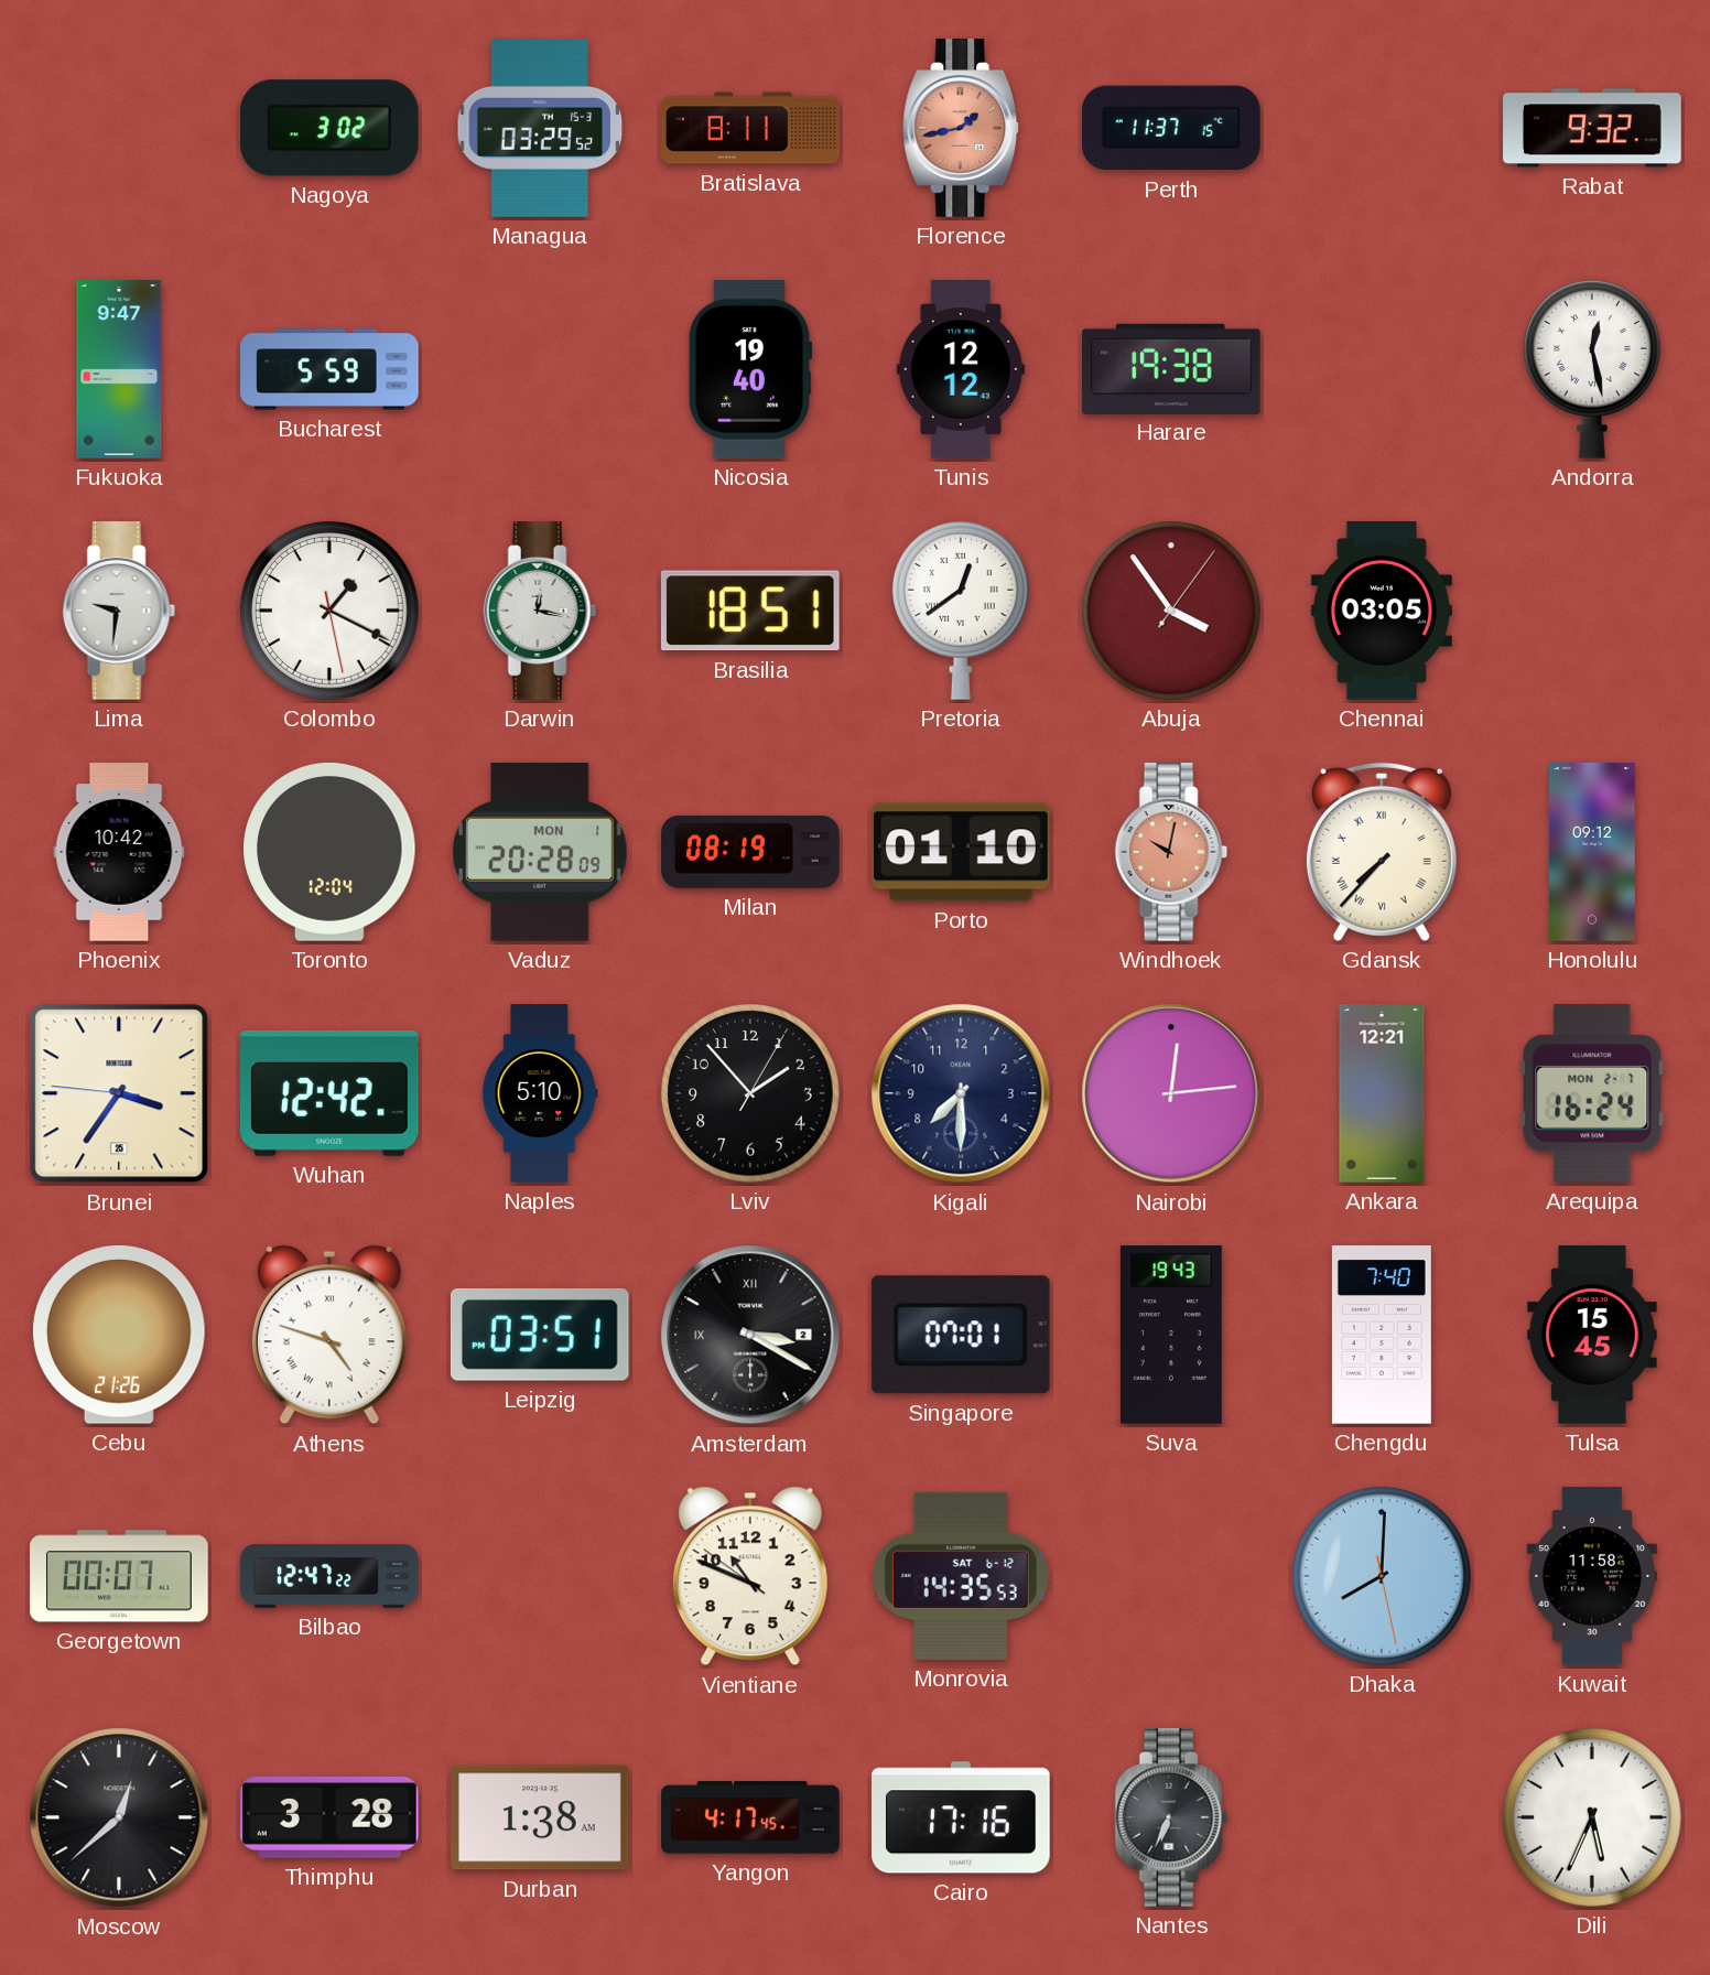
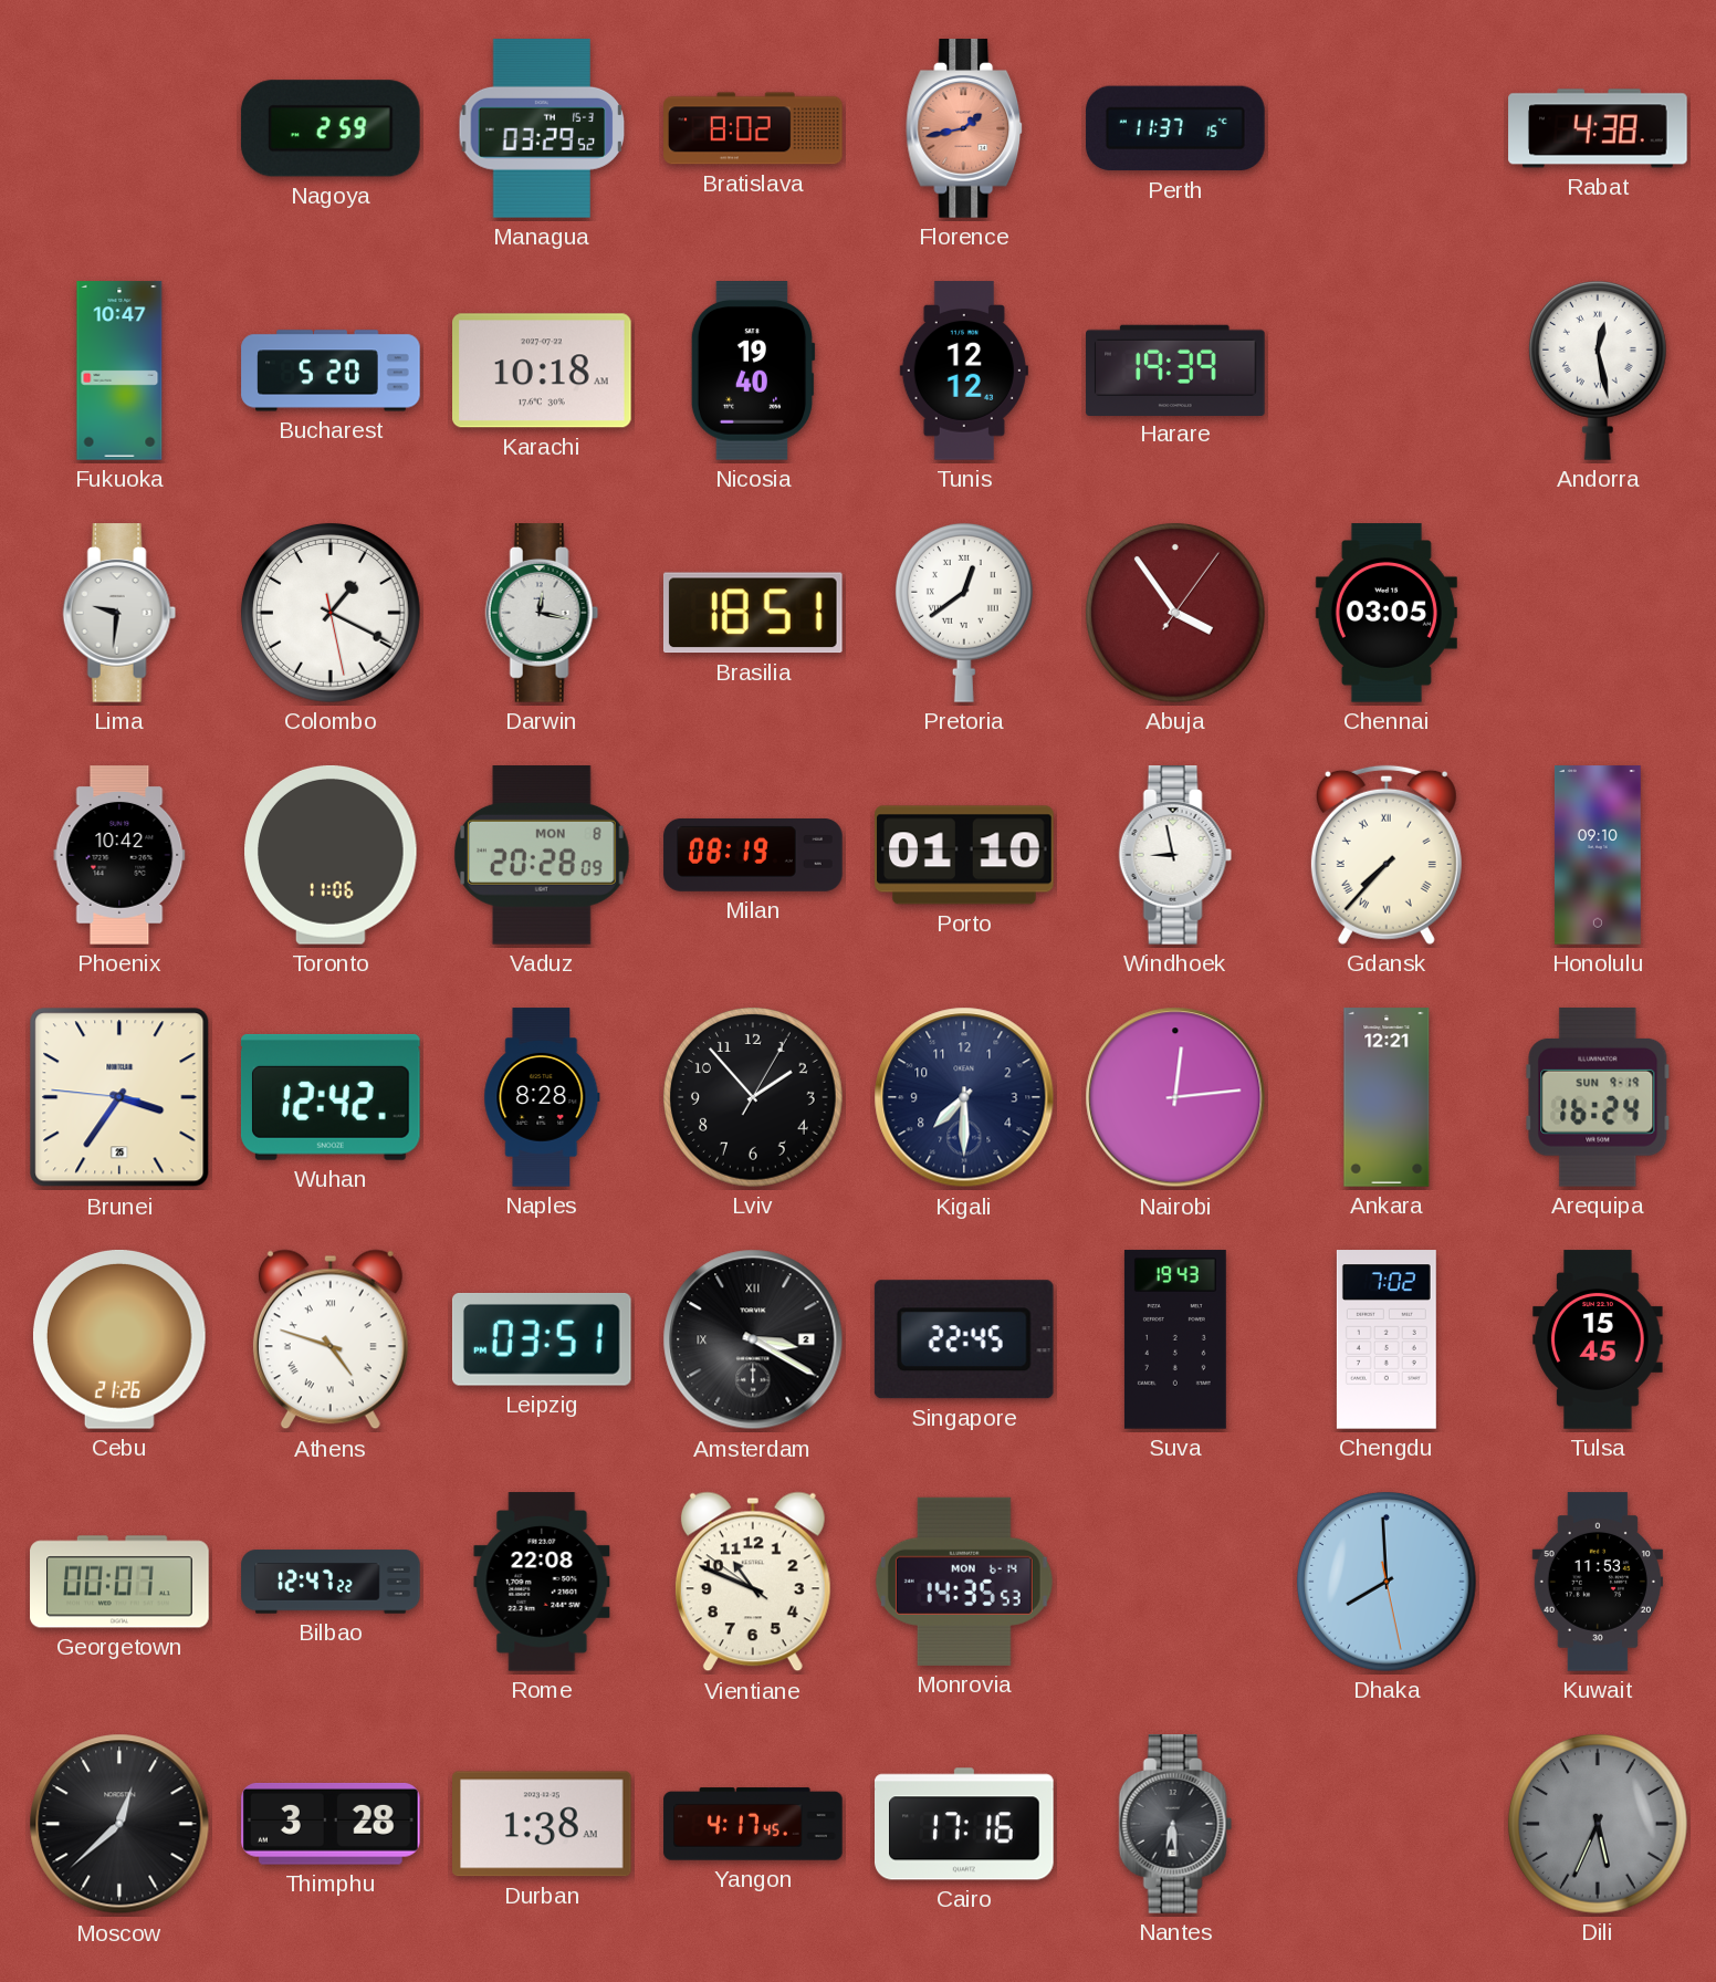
Nagoya: 3:02 -> 2:59 (331, 128)
Bratislava: 8:11 -> 8:02 (753, 128)
Rabat: 9:32 -> 4:38 (1598, 128)
Fukuoka: 9:47 -> 10:47 (119, 371)
Bucharest: 5:59 -> 5:20 (331, 371)
Karachi: none -> 10:18 (543, 371)
Harare: 19:38 -> 19:39 (1175, 369)
Toronto: 12:04 -> 11:06 (331, 855)
Vaduz date: MON 1 -> MON 8 (542, 856)
Windhoek: 10:02 -> 8:58 (1175, 855)
Windhoek dial: salmon -> white (1175, 855)
Honolulu: 09:12 -> 09:10 (1598, 855)
Naples: 5:10 -> 8:28 (542, 1097)
Arequipa date: MON 2-7 -> SUN 9-19 (1598, 1097)
Singapore: 07:01 -> 22:45 (964, 1339)
Chengdu: 7:40 -> 7:02 (1387, 1339)
Rome: none -> 22:08 (542, 1582)
Monrovia date: SAT 6-12 -> MON 6-14 (964, 1582)
Dhaka: 8:00 -> 7:59 (1387, 1582)
Kuwait: 11:58 -> 11:53 (1598, 1582)
Nantes: 6:34 -> 6:29 (1175, 1824)
Dili dial: white -> grey (1598, 1824)
